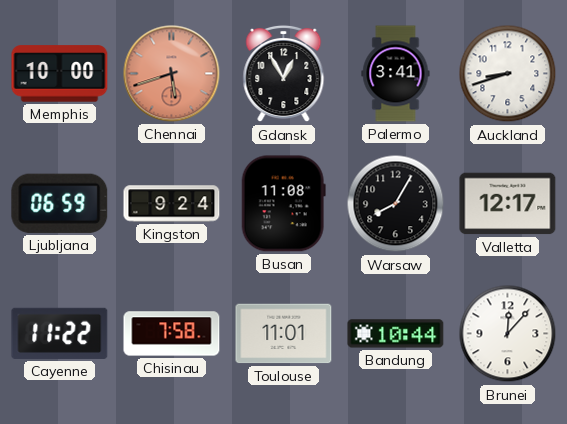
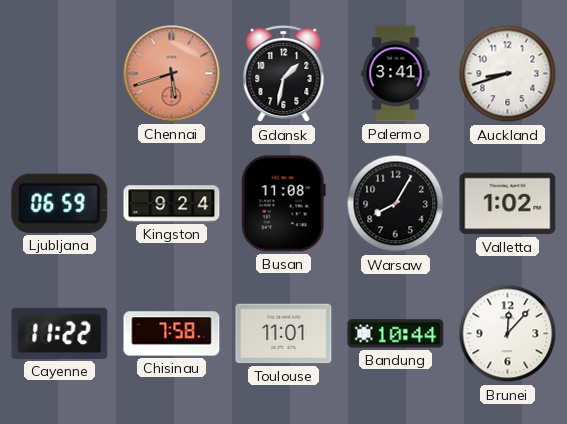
Memphis: 10:00 -> none (60, 74)
Gdansk: 12:55 -> 1:32 (284, 74)
Valletta: 12:17 -> 1:02 (508, 204)
